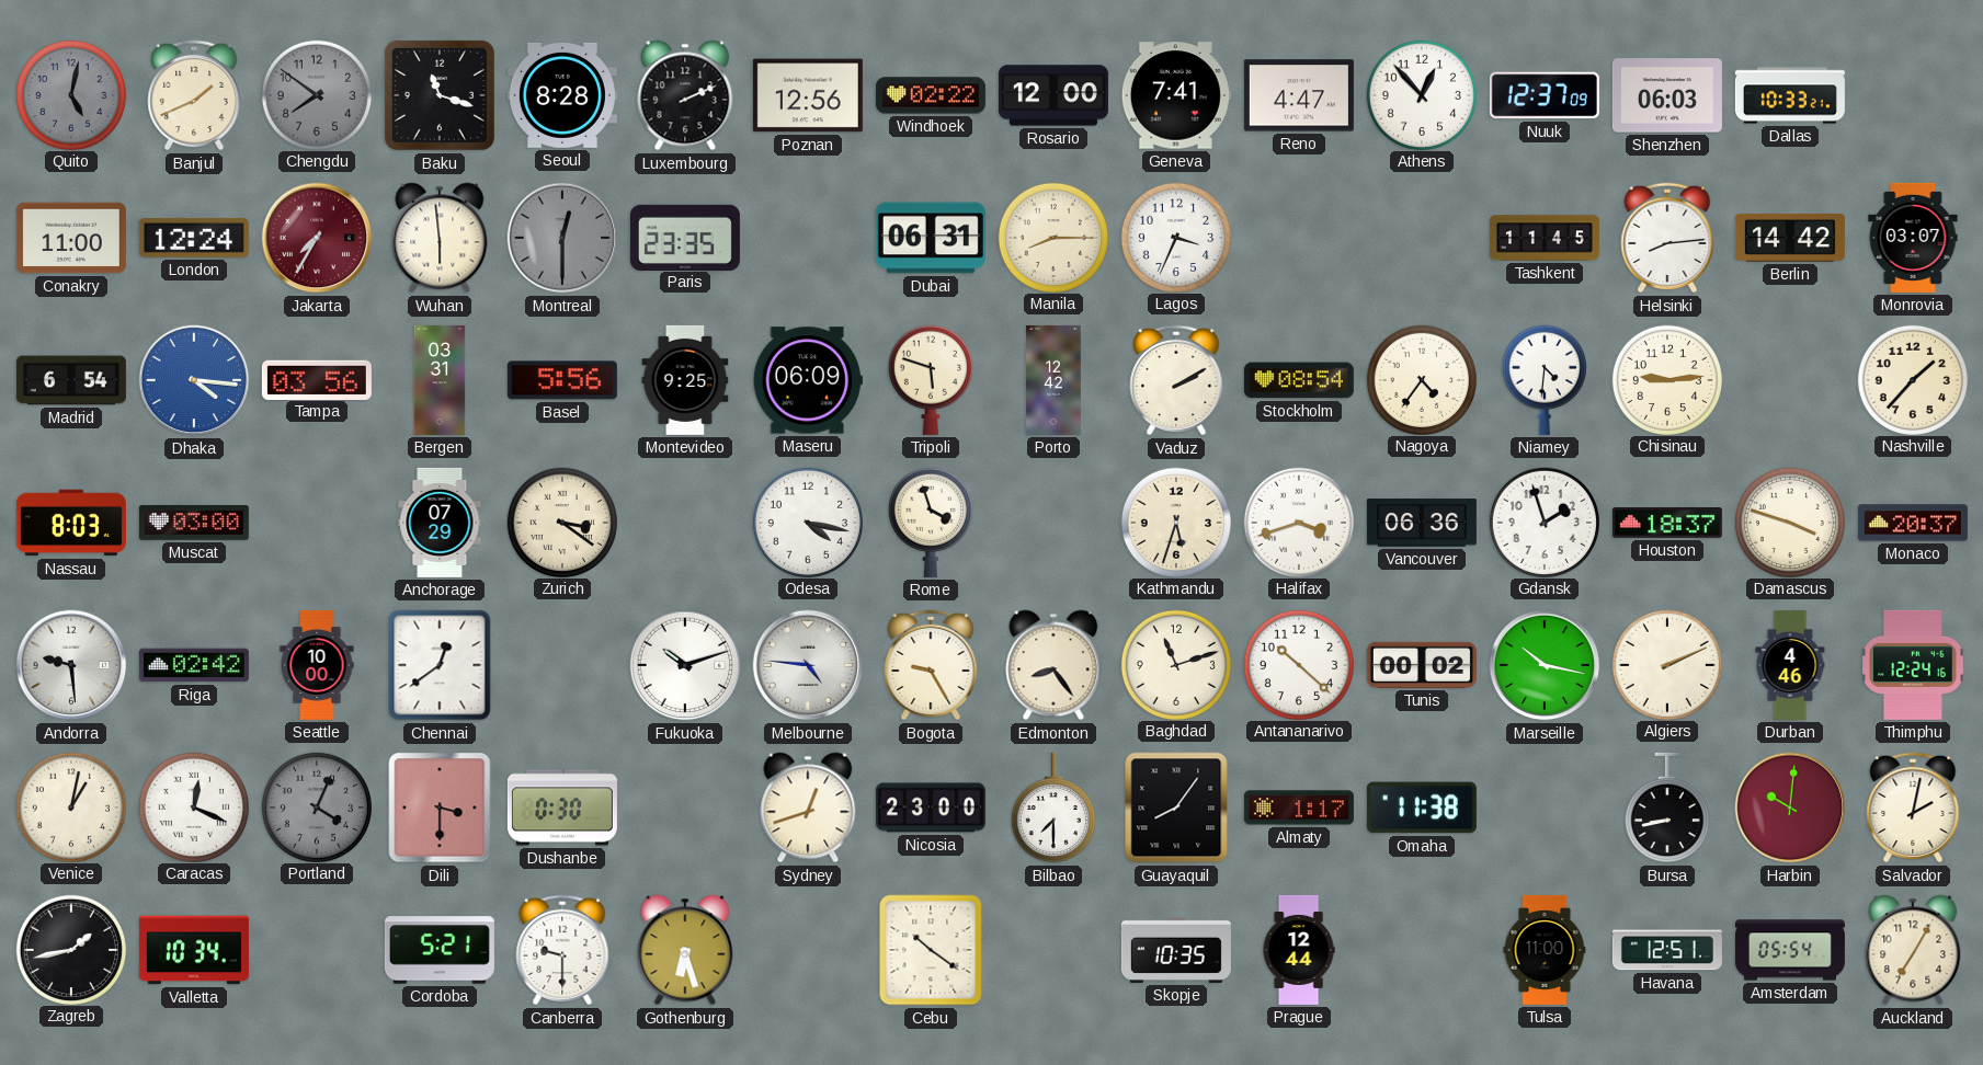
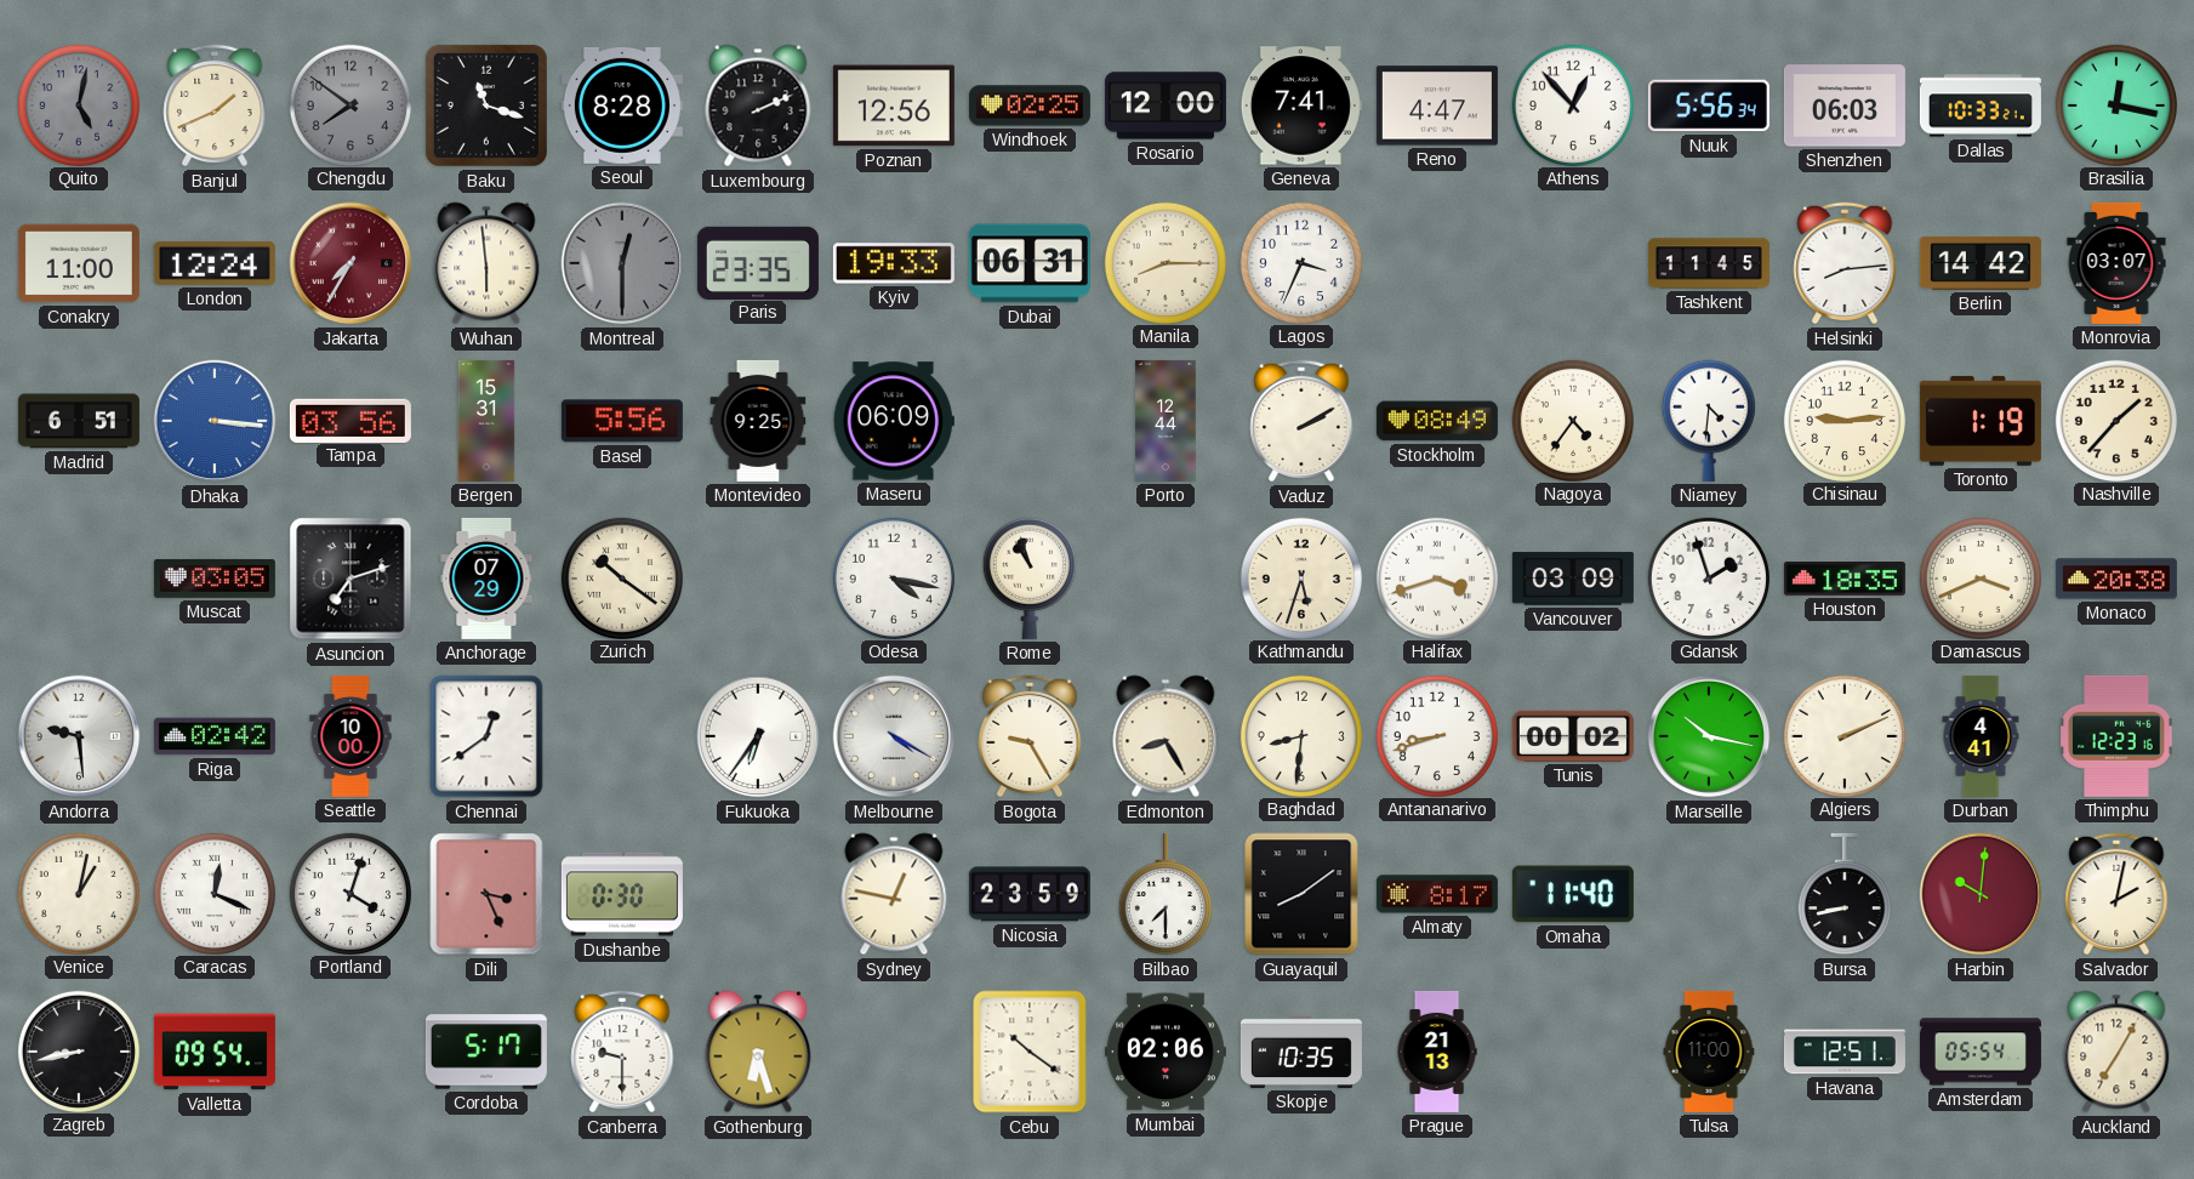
Windhoek: 02:22 -> 02:25 (1030, 106)
Nuuk: 12:37 -> 5:56 (1709, 106)
Brasilia: none -> 12:17 (2115, 104)
Kyiv: none -> 19:33 (894, 263)
Madrid: 6:54 -> 6:51 (79, 421)
Dhaka: 4:16 -> 3:16 (215, 421)
Bergen: 03:31 -> 15:31 (486, 421)
Tripoli: 5:48 -> none (931, 380)
Porto: 12:42 -> 12:44 (1166, 421)
Stockholm: 08:54 -> 08:49 (1437, 421)
Toronto: none -> 1:19 (1981, 421)
Nassau: 8:03 -> none (71, 523)
Muscat: 03:00 -> 03:05 (215, 579)
Asuncion: none -> 7:12 (351, 579)
Zurich: 3:21 -> 10:21 (621, 577)
Rome: 3:57 -> 10:57 (1030, 579)
Vancouver: 06:36 -> 03:09 (1573, 579)
Houston: 18:37 -> 18:35 (1845, 580)
Damascus: 3:48 -> 3:41 (1979, 577)
Monaco: 20:37 -> 20:38 (2116, 579)
Fukuoka: 10:12 -> 6:36 (758, 736)
Melbourne: 4:46 -> 4:20 (894, 736)
Edmonton: 8:24 -> 8:25 (1166, 736)
Baghdad: 11:12 -> 8:31 (1300, 735)
Antananarivo: 10:22 -> 8:42 (1436, 735)
Durban: 4:46 -> 4:41 (1981, 736)
Thimphu: 12:24 -> 12:23 (2116, 736)
Portland: 4:04 -> 4:03 (349, 893)
Portland dial: grey -> white (349, 893)
Dili: 3:30 -> 3:26 (486, 894)
Sydney: 12:42 -> 12:47 (894, 894)
Nicosia: 23:00 -> 23:59 (1030, 894)
Guayaquil: 8:06 -> 8:09 (1301, 894)
Almaty: 1:17 -> 8:17 (1437, 894)
Omaha: 11:38 -> 11:40 (1573, 894)
Zagreb: 1:43 -> 8:43 (78, 1050)
Valletta: 10:34 -> 09:54 (215, 1052)
Cordoba: 5:21 -> 5:17 (486, 1052)
Mumbai: none -> 02:06 (1166, 1052)
Prague: 12:44 -> 21:13 (1437, 1052)
